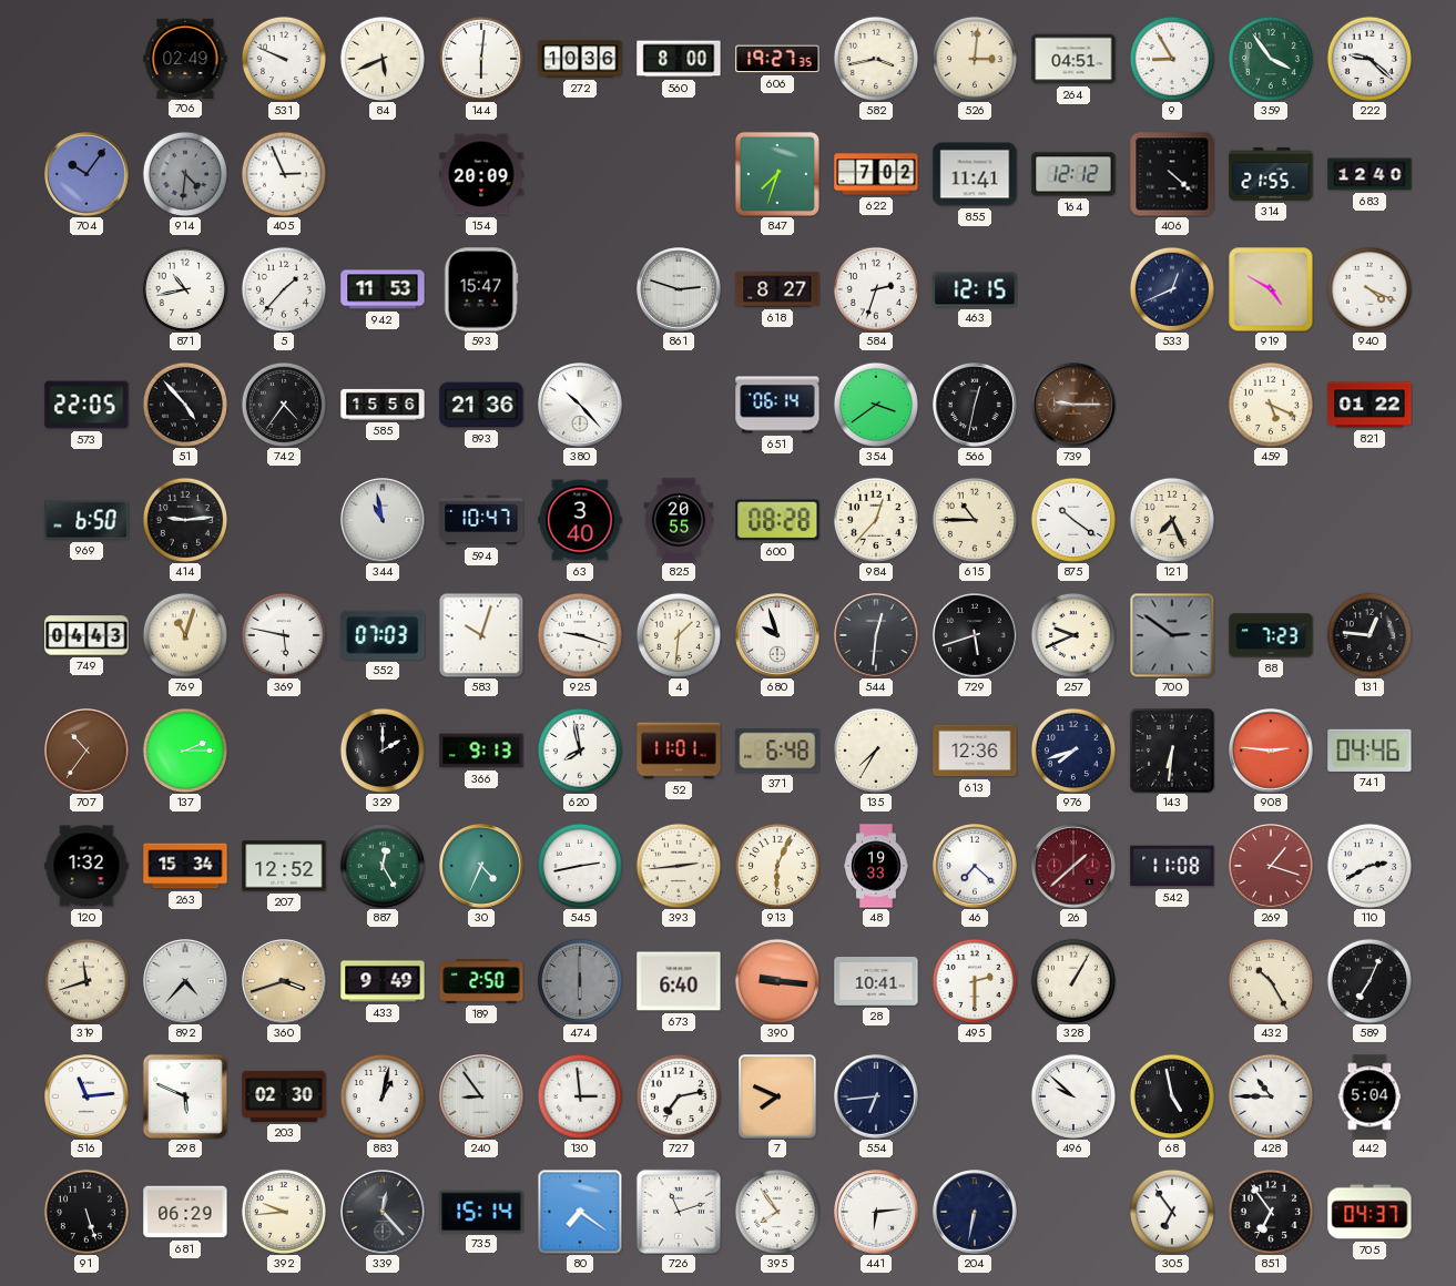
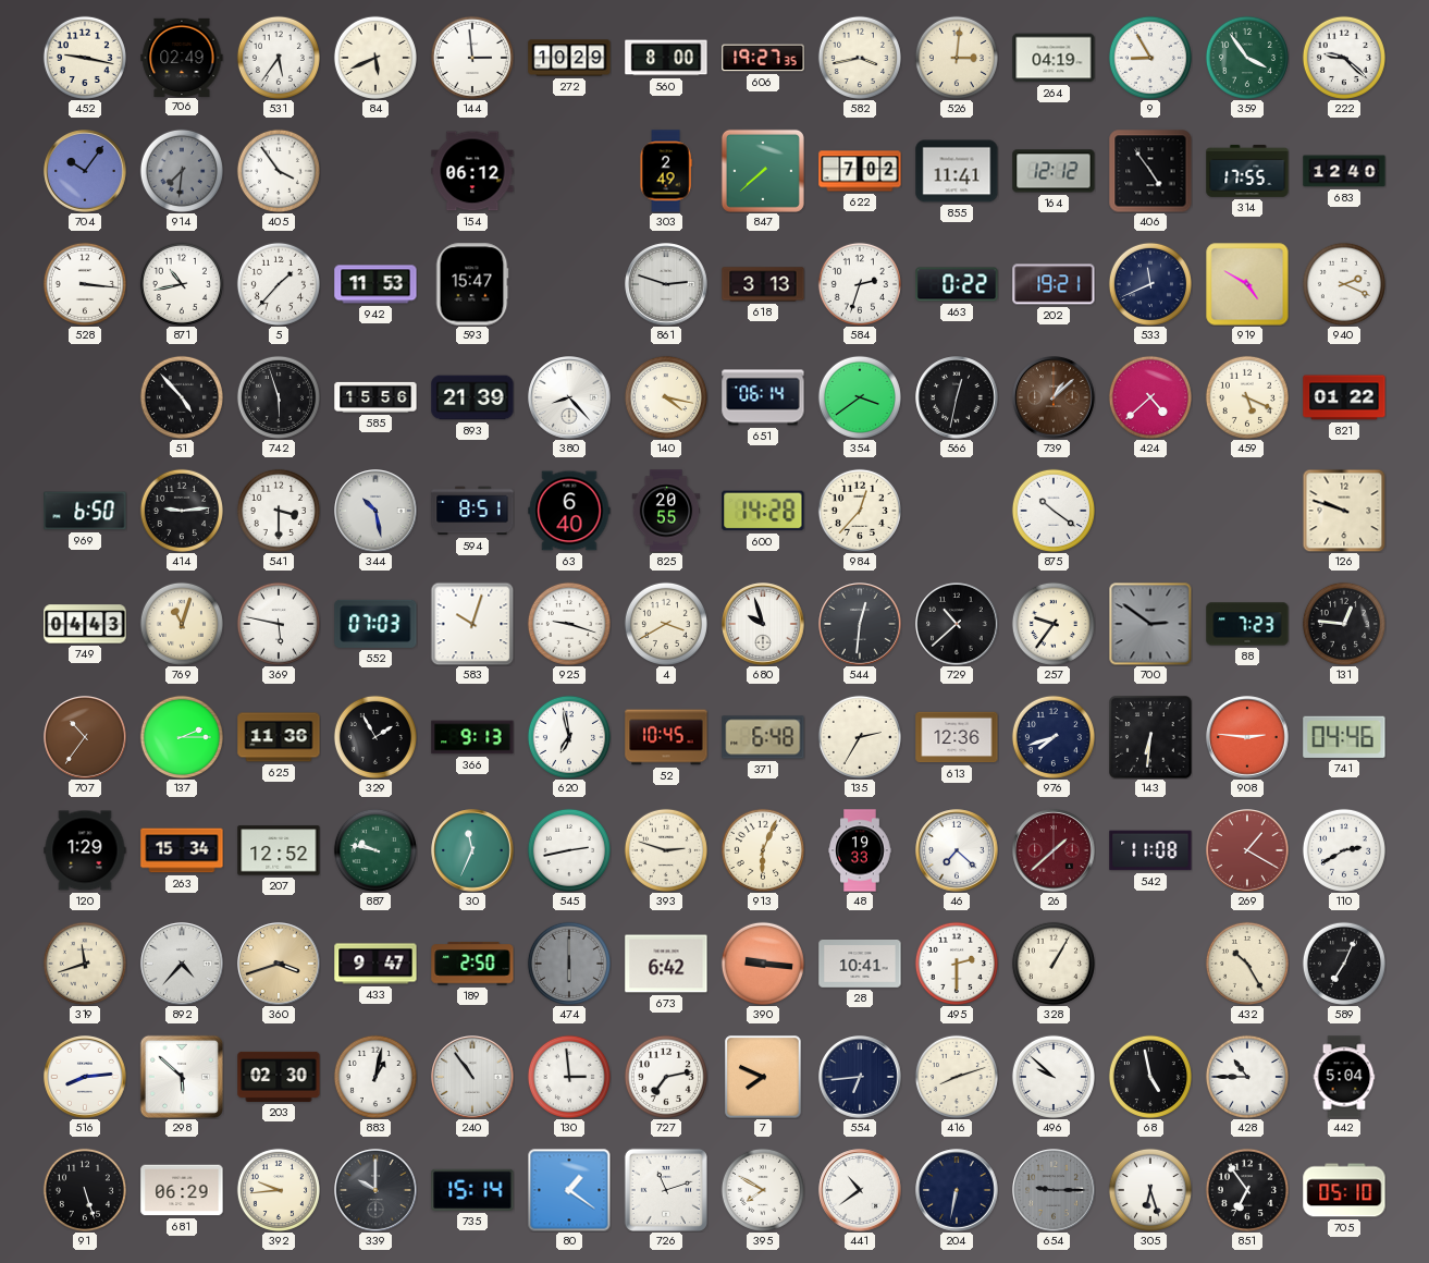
452: none -> 9:17 (85, 58)
531: 9:49 -> 5:36 (279, 58)
144: 6:01 -> 2:59 (472, 58)
272: 10:36 -> 10:29 (569, 58)
264: 04:51 -> 04:19 (1054, 58)
914: 4:31 -> 7:31 (182, 171)
405: 2:56 -> 3:54 (279, 171)
154: 20:09 -> 06:12 (472, 171)
303: none -> 2:49 (666, 171)
847: 7:33 -> 7:38 (763, 171)
406: 4:22 -> 4:54 (1150, 171)
314: 21:55 -> 17:55 (1247, 171)
528: none -> 3:16 (85, 284)
618: 8:27 -> 3:13 (763, 284)
463: 12:15 -> 0:22 (957, 284)
202: none -> 19:21 (1054, 284)
533: 12:41 -> 11:41 (1150, 284)
940: 4:19 -> 2:19 (1344, 284)
573: 22:05 -> none (86, 405)
742: 4:36 -> 5:57 (279, 397)
893: 21:36 -> 21:39 (472, 397)
380: 10:23 -> 8:23 (569, 397)
140: none -> 4:17 (666, 397)
739: 9:15 -> 1:08 (1054, 397)
424: none -> 4:38 (1150, 397)
541: none -> 3:30 (279, 511)
344: 10:58 -> 10:28 (375, 511)
594: 10:47 -> 8:51 (472, 511)
63: 3:40 -> 6:40 (569, 511)
600: 08:28 -> 14:28 (763, 511)
615: 10:45 -> none (975, 520)
121: 7:26 -> none (1172, 520)
126: none -> 9:48 (1344, 511)
4: 1:31 -> 3:40 (666, 624)
729: 5:42 -> 10:38 (957, 624)
257: 9:41 -> 9:36 (1054, 624)
625: none -> 11:36 (279, 737)
329: 2:00 -> 1:55 (375, 737)
620: 7:58 -> 6:58 (569, 737)
52: 11:01 -> 10:45 (666, 737)
135: 7:35 -> 2:35 (860, 737)
120: 1:32 -> 1:29 (85, 850)
887: 12:25 -> 9:47 (375, 850)
30: 4:34 -> 11:34 (472, 850)
393: 2:44 -> 2:48 (666, 850)
269: 1:18 -> 1:20 (1247, 850)
433: 9:49 -> 9:47 (375, 964)
673: 6:40 -> 6:42 (666, 964)
516: 11:14 -> 8:14 (85, 1077)
298: 5:49 -> 5:52 (182, 1077)
240: 8:54 -> 10:54 (472, 1077)
416: none -> 8:12 (957, 1077)
339: 12:23 -> 10:00 (375, 1190)
80: 7:21 -> 1:21 (569, 1190)
395: 7:54 -> 7:50 (763, 1190)
441: 6:14 -> 10:39 (860, 1190)
654: none -> 9:15 (1054, 1190)
305: 6:54 -> 6:27 (1150, 1190)
705: 04:37 -> 05:10 (1344, 1190)
